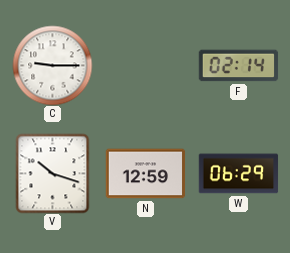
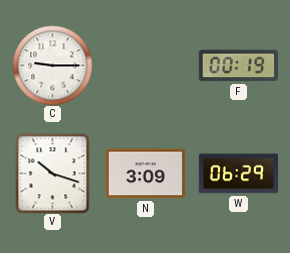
F: 02:14 -> 00:19 (238, 66)
N: 12:59 -> 3:09 (145, 174)
